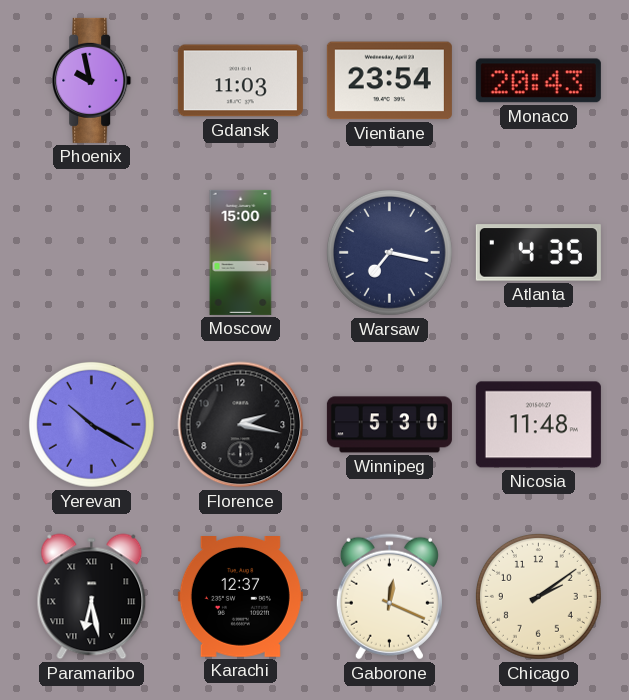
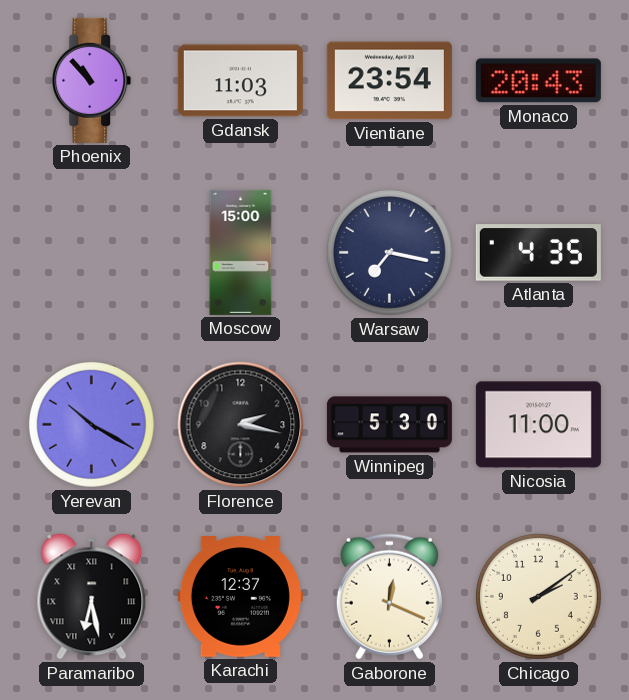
Phoenix: 9:58 -> 10:53 (92, 80)
Nicosia: 11:48 -> 11:00 (538, 425)
